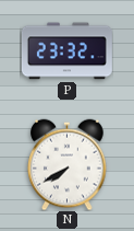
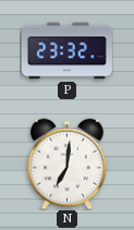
N: 7:40 -> 7:01 (68, 164)
